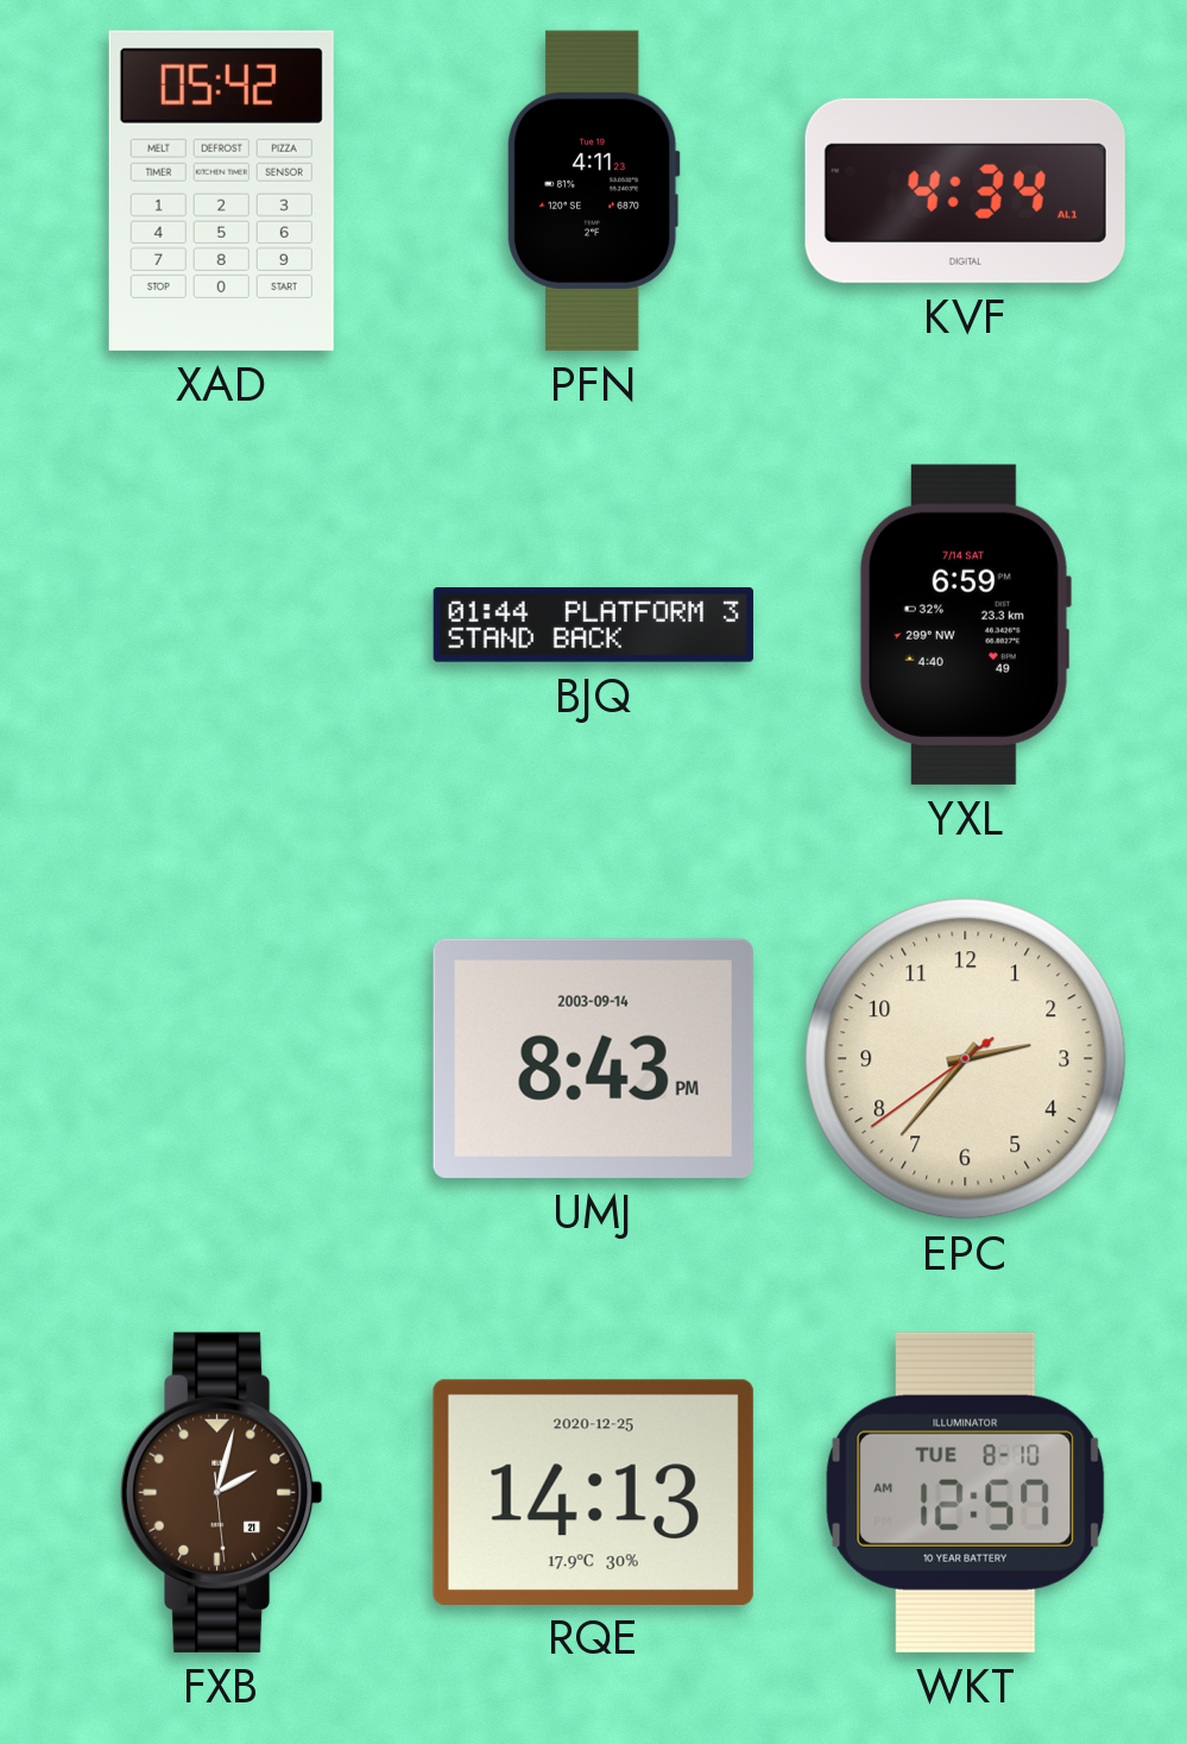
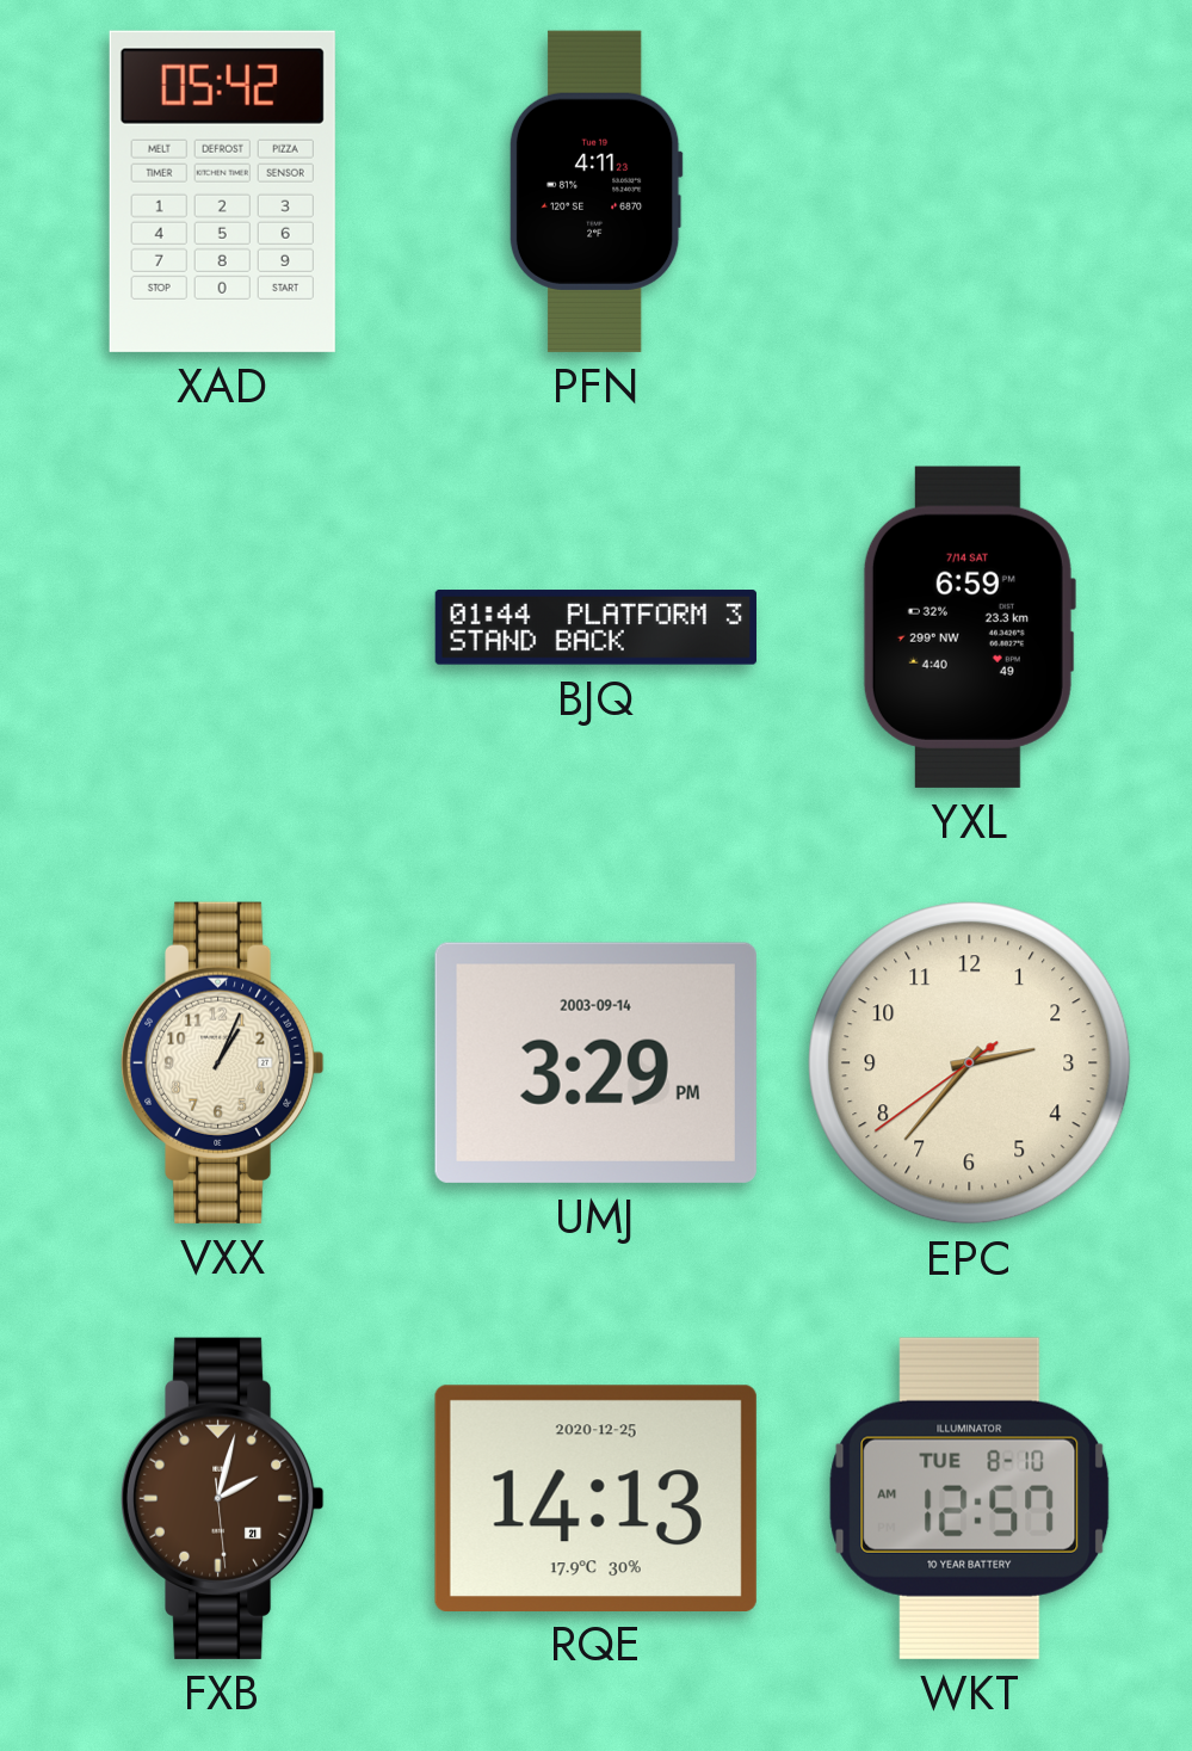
KVF: 4:34 -> none (965, 190)
VXX: none -> 1:04 (222, 1062)
UMJ: 8:43 -> 3:29 (595, 1062)
